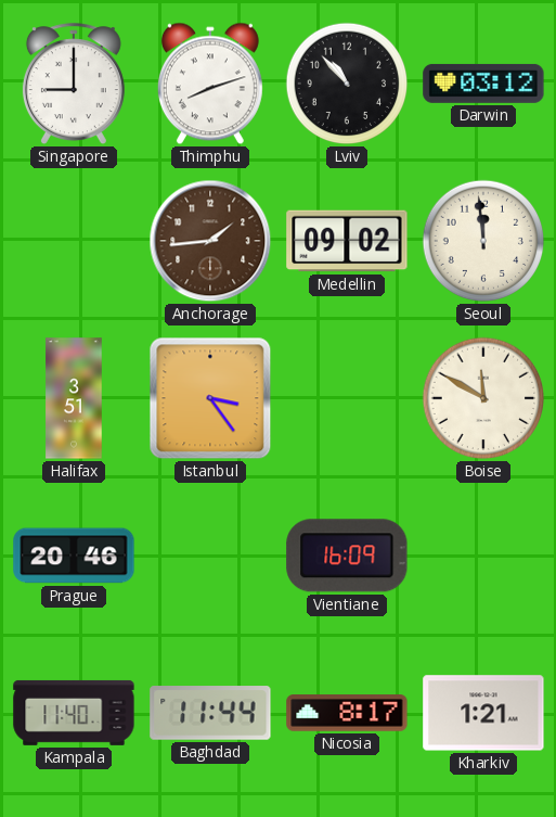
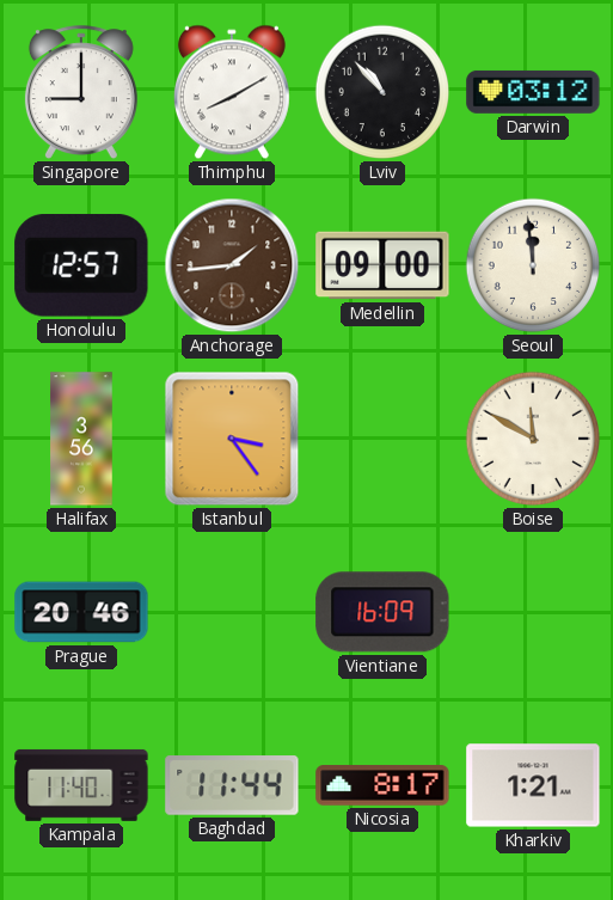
Thimphu: 8:12 -> 8:10 (232, 92)
Honolulu: none -> 12:57 (81, 265)
Medellin: 09:02 -> 09:00 (382, 265)
Halifax: 3:51 -> 3:56 (81, 439)
